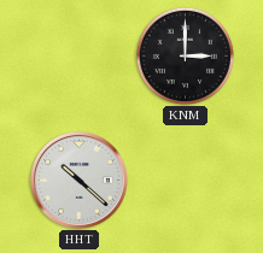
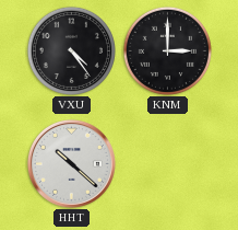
VXU: none -> 4:24 (71, 50)
